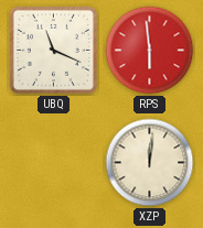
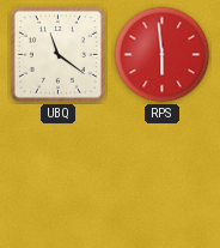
UBQ: 11:19 -> 11:21 (57, 54)
XZP: 12:01 -> none (150, 163)
